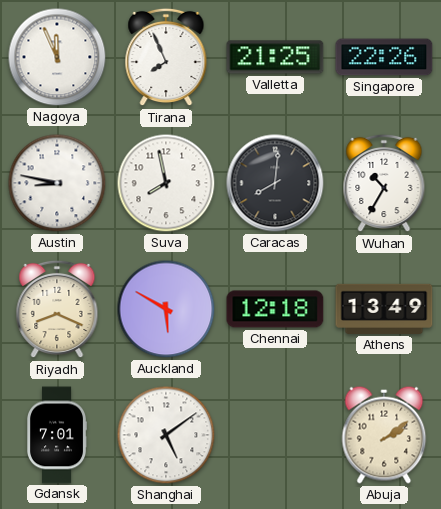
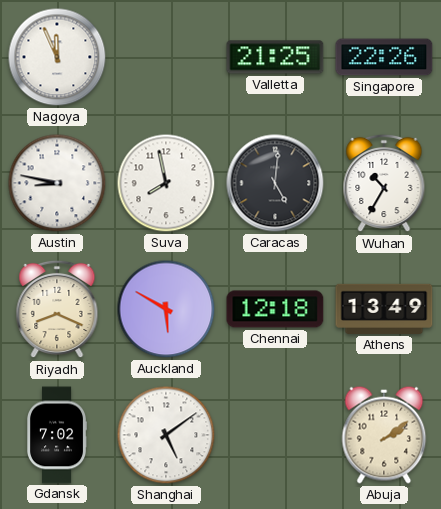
Tirana: 7:56 -> none (166, 57)
Caracas: 8:01 -> 5:01 (275, 183)
Gdansk: 7:01 -> 7:02 (57, 435)
